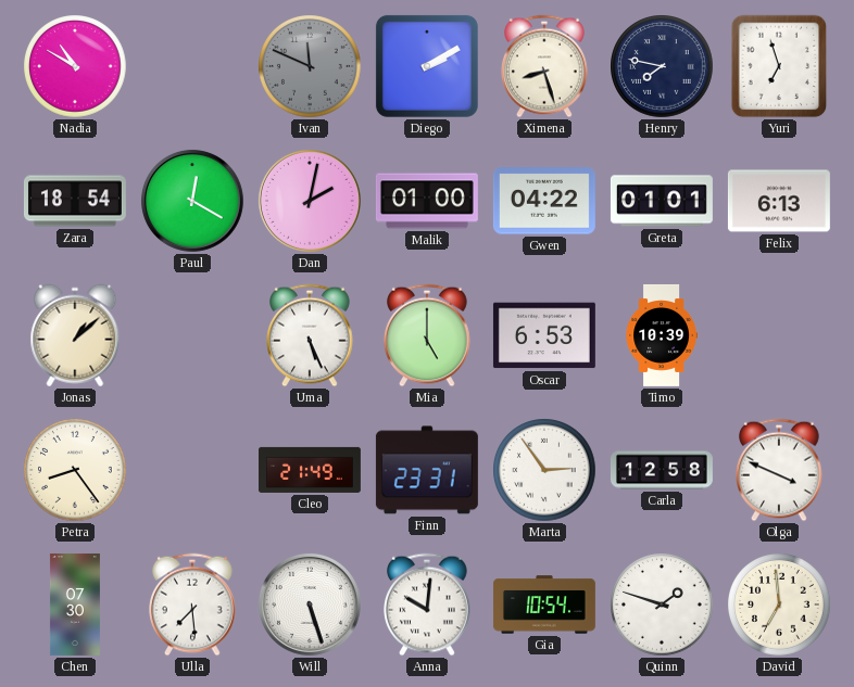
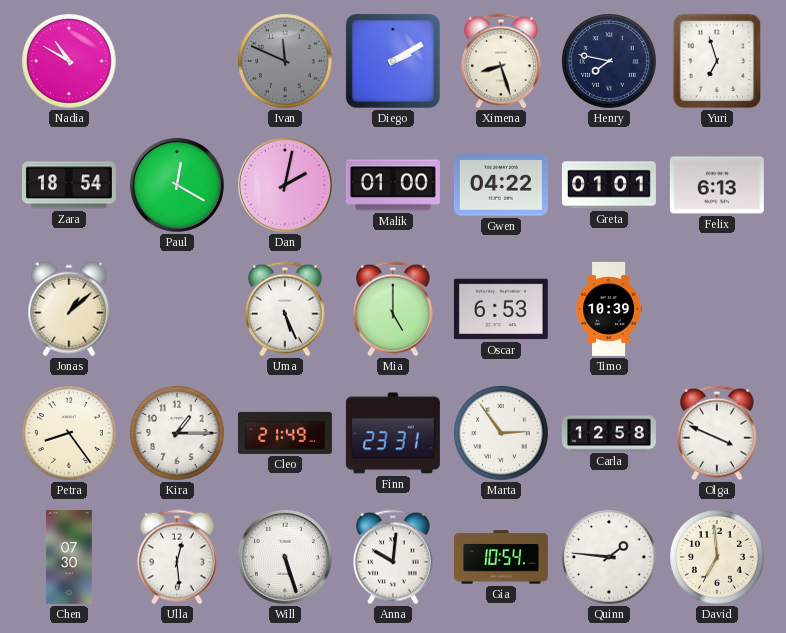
Kira: none -> 1:15 (177, 433)
Ulla: 7:29 -> 12:29 (178, 557)
Quinn: 1:48 -> 1:46 (609, 557)
